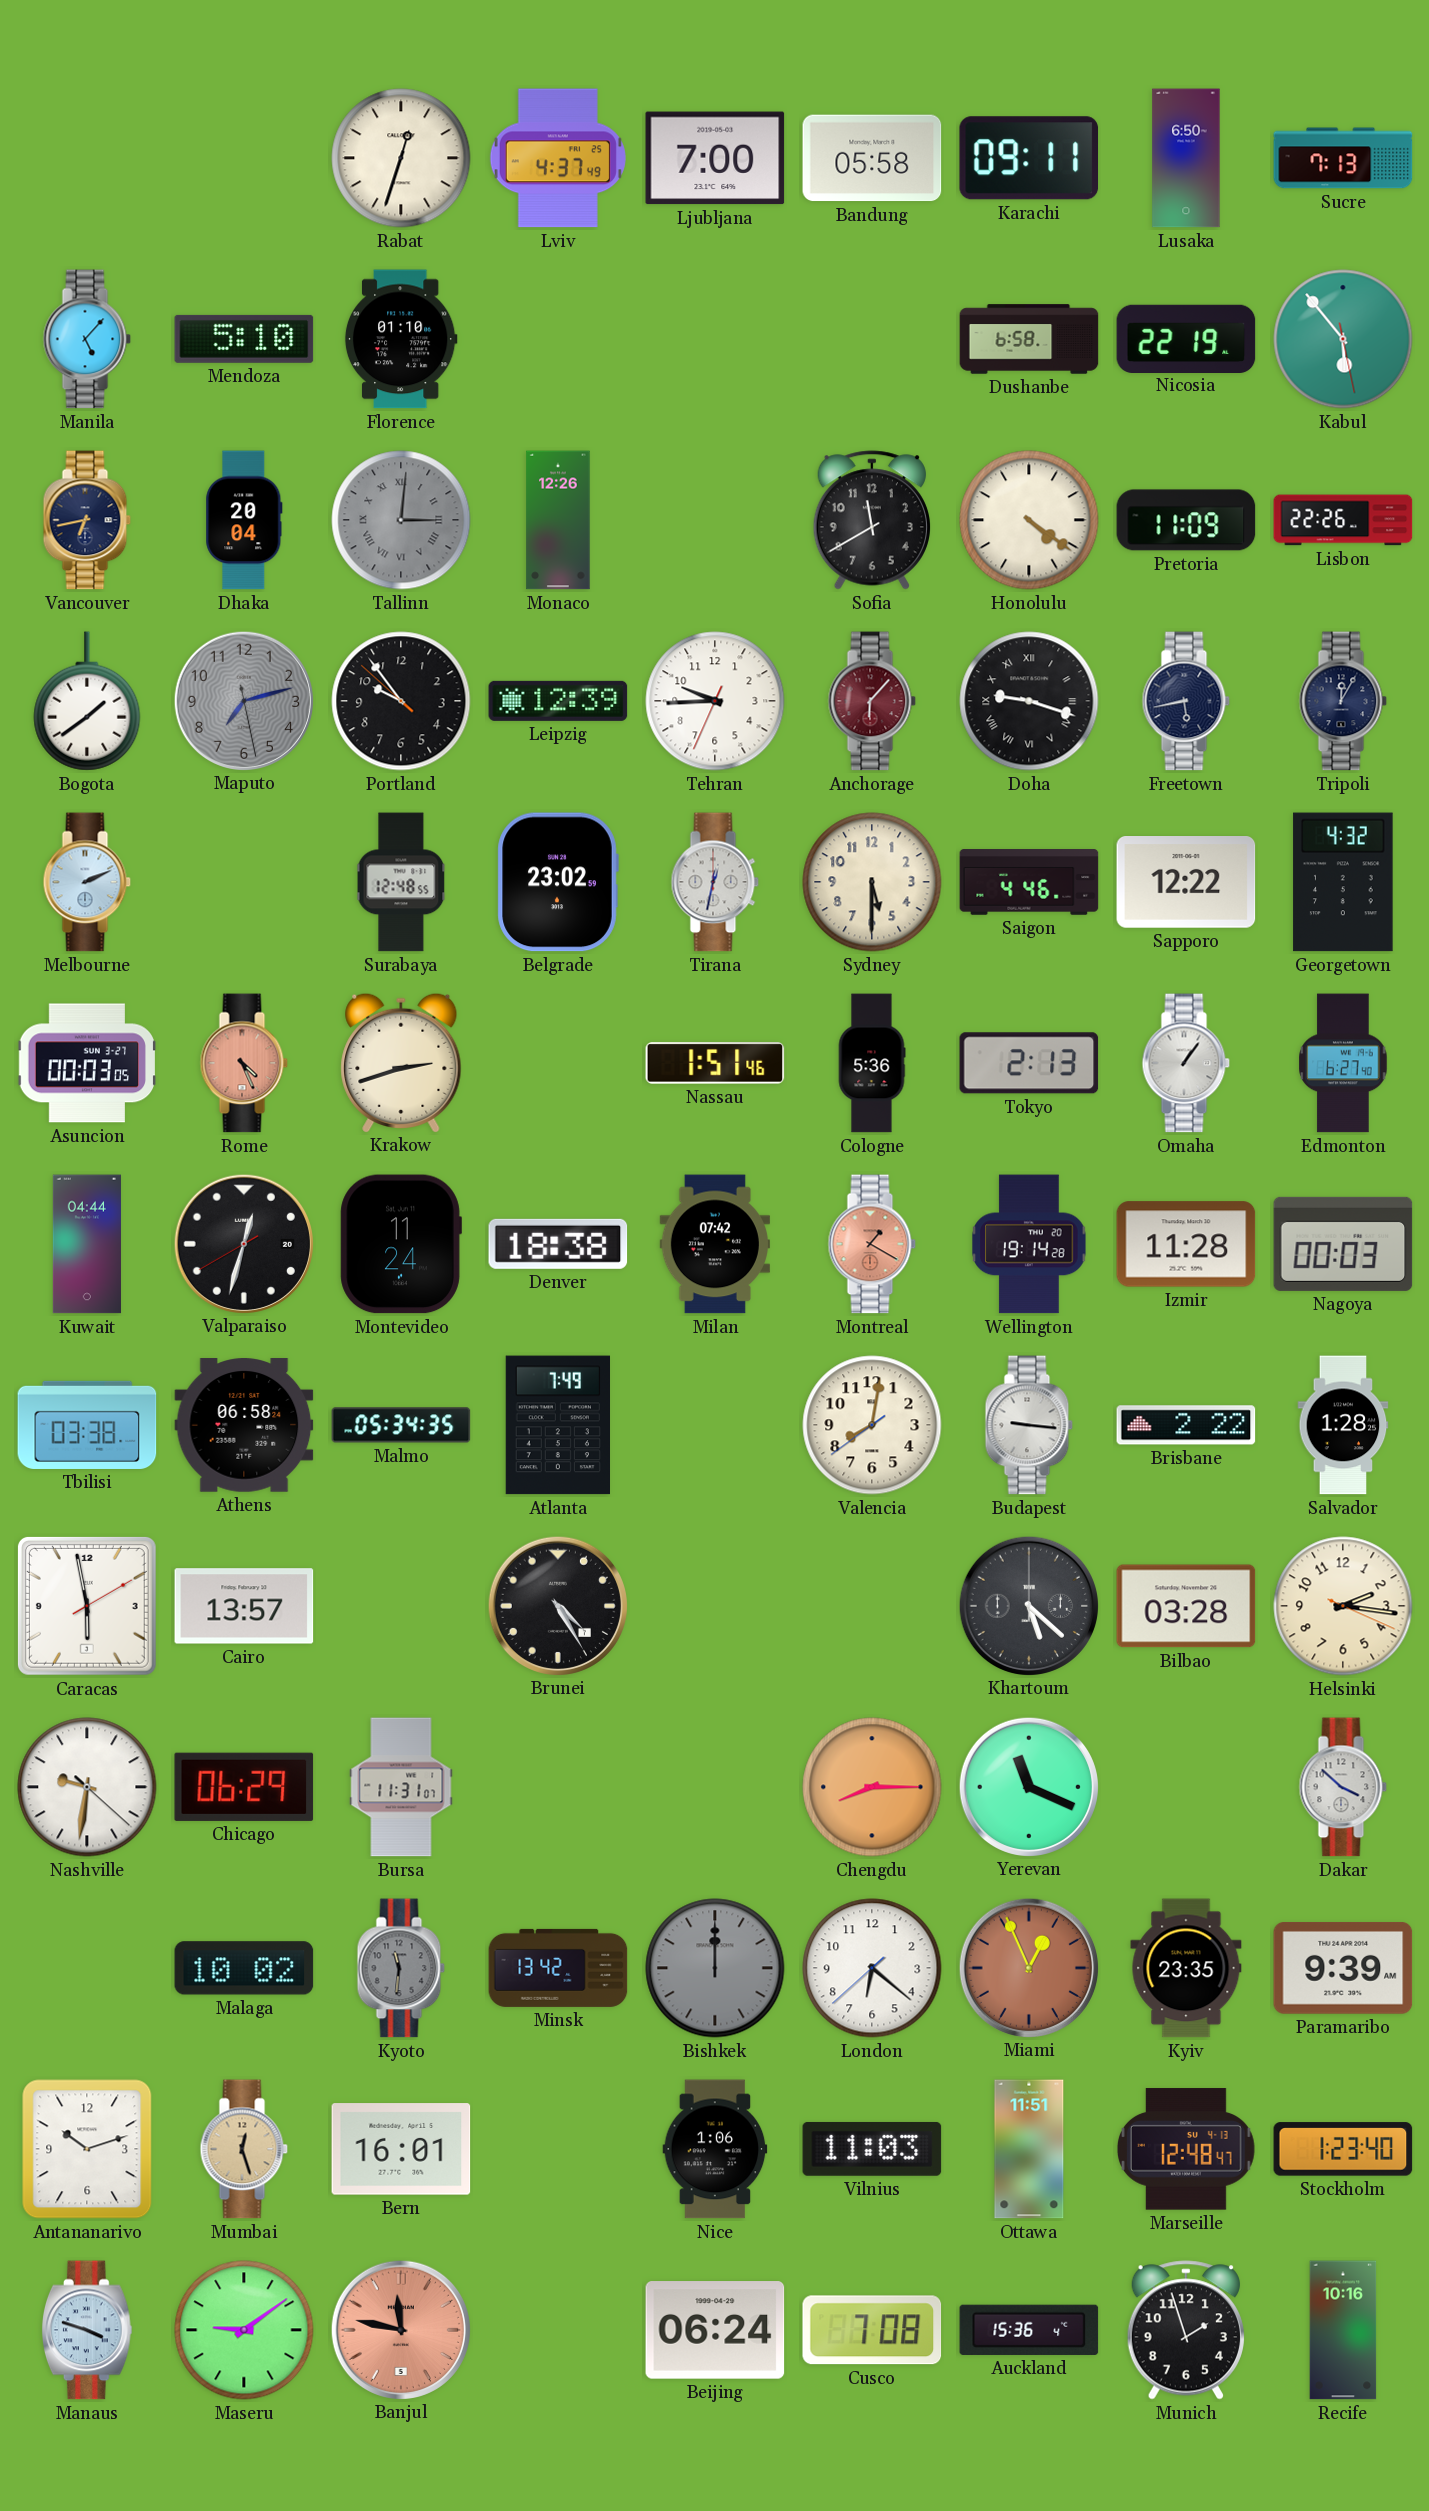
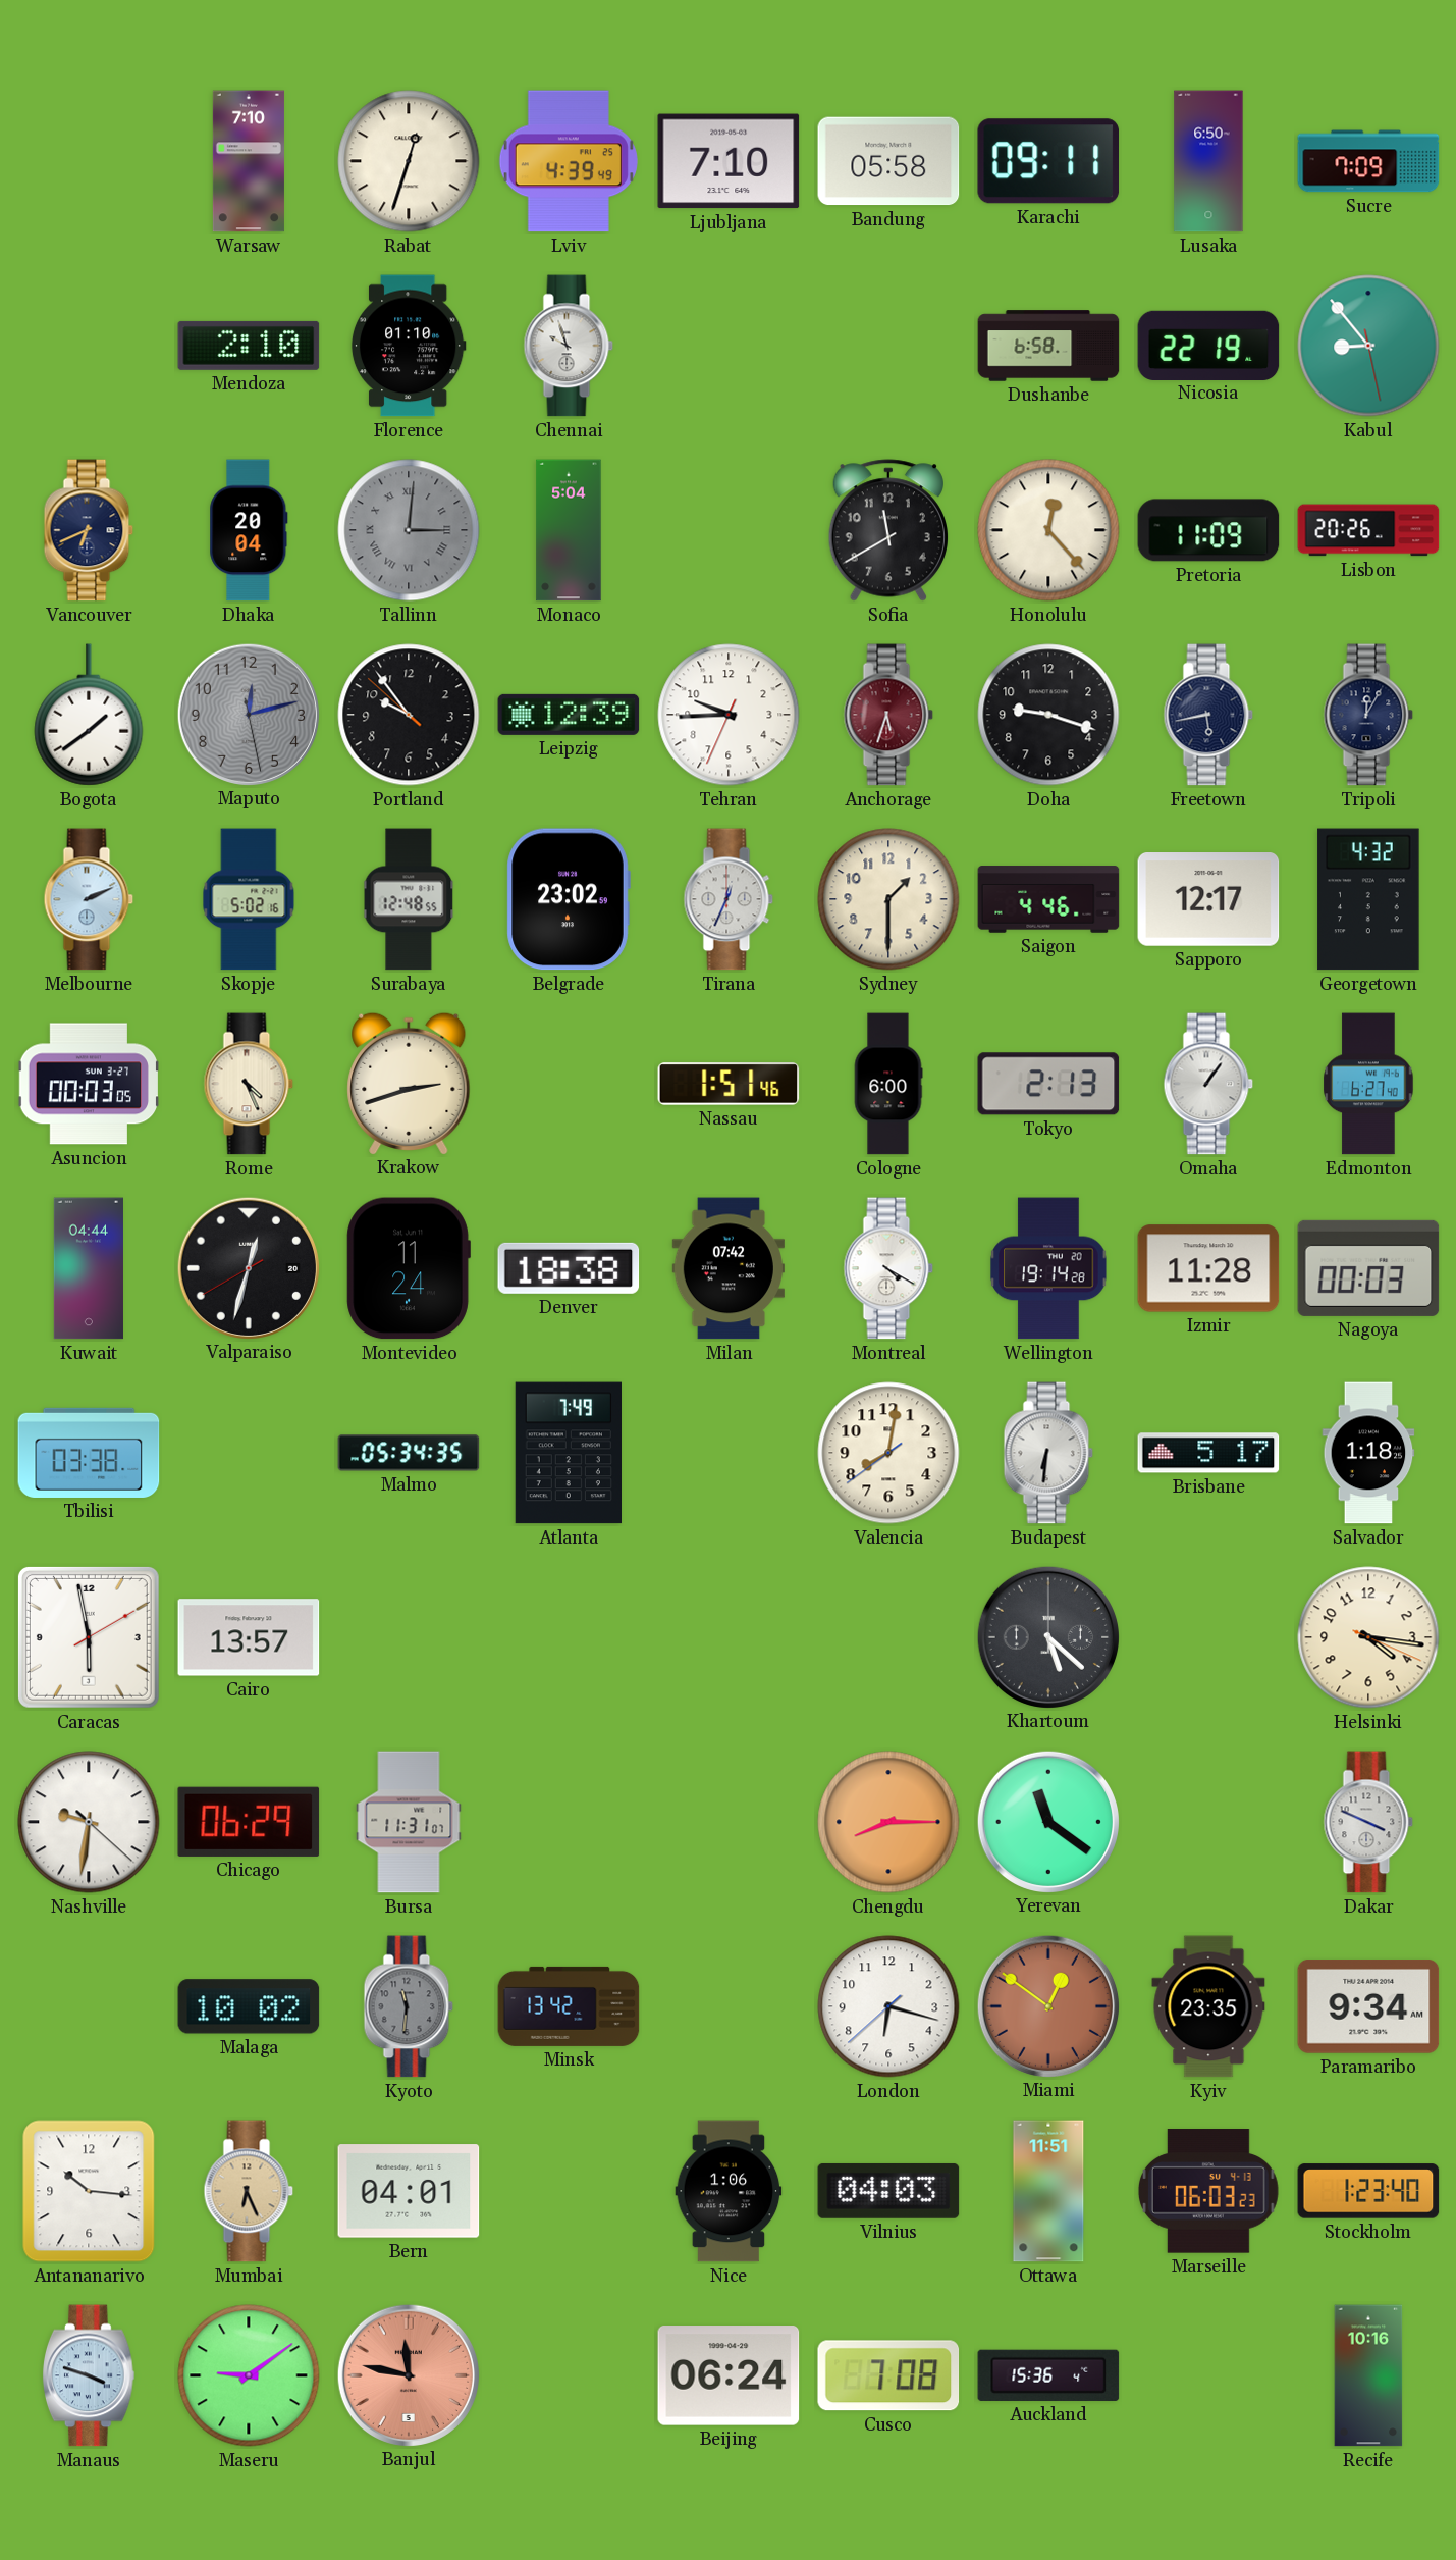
Warsaw: none -> 7:10 (249, 161)
Lviv: 4:37 -> 4:39 (569, 161)
Ljubljana: 7:00 -> 7:10 (729, 161)
Sucre: 7:13 -> 7:09 (1368, 161)
Manila: 5:07 -> none (87, 339)
Mendoza: 5:10 -> 2:10 (249, 346)
Chennai: none -> 9:57 (569, 346)
Kabul: 5:53 -> 8:53 (1368, 346)
Vancouver: 6:43 -> 6:41 (89, 530)
Monaco: 12:26 -> 5:04 (569, 530)
Honolulu: 4:21 -> 12:23 (1048, 530)
Lisbon: 22:26 -> 20:26 (1368, 530)
Maputo: 7:12 -> 12:12 (248, 714)
Anchorage: 6:07 -> 5:33 (888, 715)
Doha numerals: Roman -> Arabic (1048, 715)
Skopje: none -> 5:02 (249, 899)
Tirana: 12:32 -> 12:34 (729, 899)
Sydney: 5:30 -> 1:30 (888, 899)
Sapporo: 12:22 -> 12:17 (1208, 900)
Rome dial: salmon -> cream (249, 1084)
Cologne: 5:36 -> 6:00 (888, 1084)
Montreal: 1:20 -> 4:20 (888, 1268)
Montreal dial: salmon -> white (888, 1268)
Athens: 06:58 -> none (244, 1425)
Budapest: 9:16 -> 6:31 (1048, 1453)
Brisbane: 2:22 -> 5:17 (1208, 1453)
Salvador: 1:28 -> 1:18 (1368, 1453)
Brunei: 4:25 -> none (557, 1605)
Bilbao: 03:28 -> none (1186, 1606)
Helsinki: 2:16 -> 4:16 (1368, 1637)
Yerevan: 11:19 -> 11:21 (1047, 1821)
Dakar: 3:52 -> 3:49 (1368, 1822)
Bishkek: 12:00 -> none (715, 1968)
London: 6:21 -> 6:17 (888, 2006)
Miami: 12:56 -> 12:51 (1047, 2005)
Paramaribo: 9:39 -> 9:34 (1368, 2007)
Antananarivo: 10:12 -> 10:16 (89, 2191)
Mumbai: 12:27 -> 6:26 (249, 2191)
Bern: 16:01 -> 04:01 (409, 2191)
Vilnius: 11:03 -> 04:03 (888, 2191)
Marseille: 12:48 -> 06:03 (1208, 2191)
Munich: 1:57 -> none (1185, 2330)
